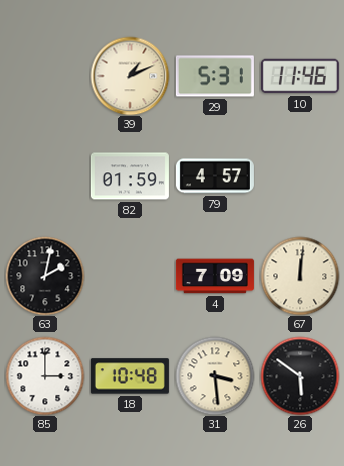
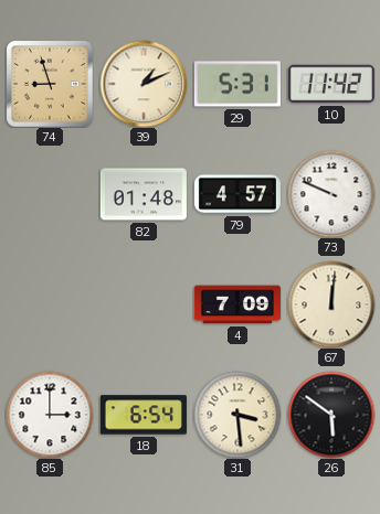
74: none -> 8:57 (50, 84)
10: 11:46 -> 11:42 (331, 84)
82: 01:59 -> 01:48 (144, 194)
73: none -> 9:49 (331, 194)
63: 2:02 -> none (45, 276)
18: 10:48 -> 6:54 (144, 415)
